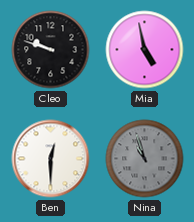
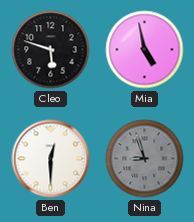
Cleo: 9:48 -> 5:48 (51, 50)
Nina: 10:57 -> 8:57 (145, 159)
